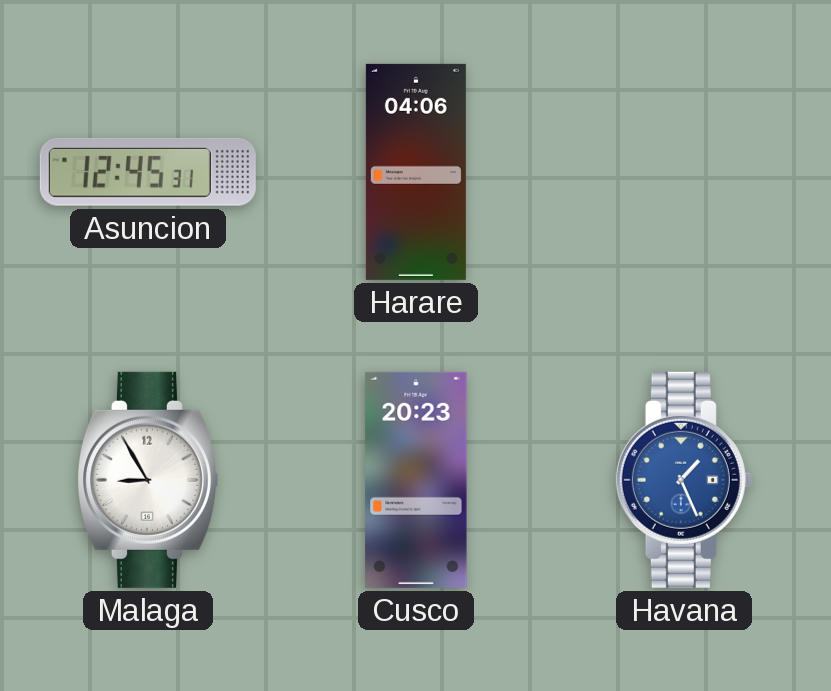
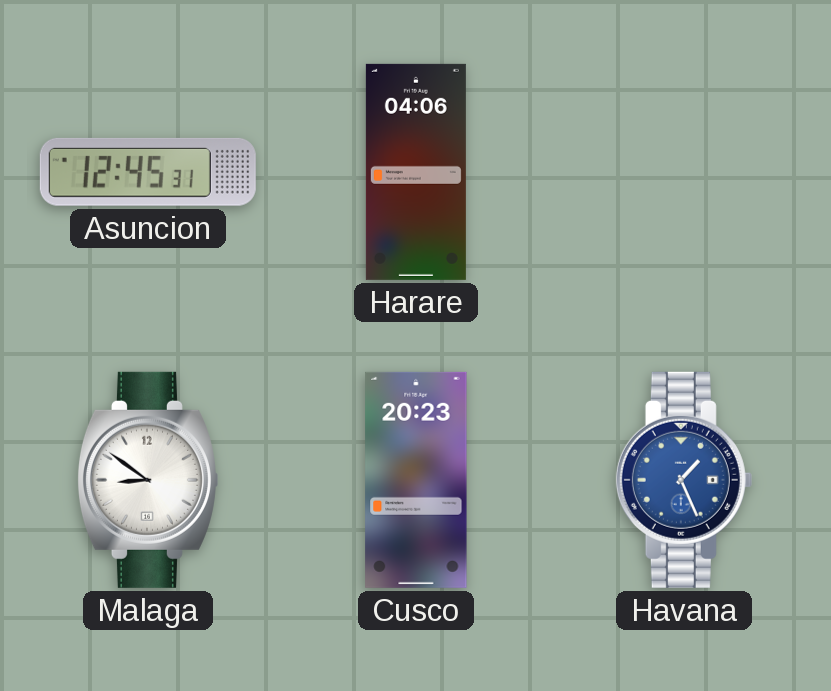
Malaga: 8:55 -> 8:51 (147, 480)
